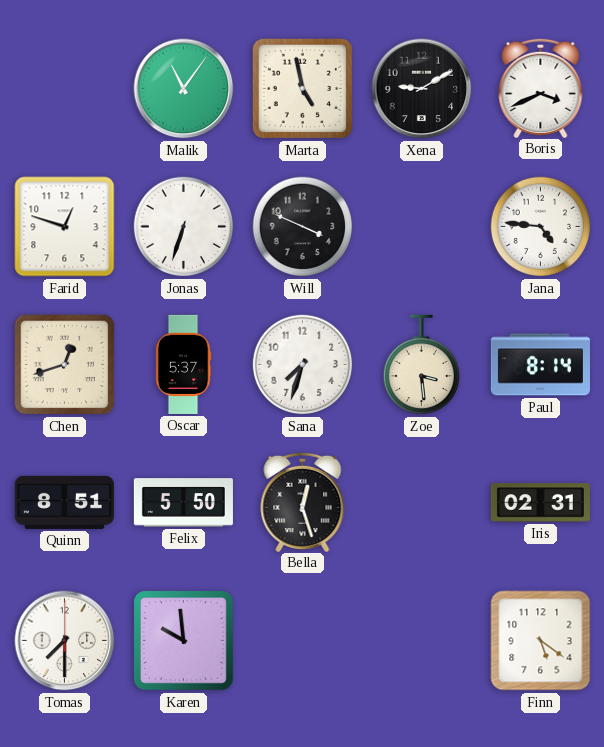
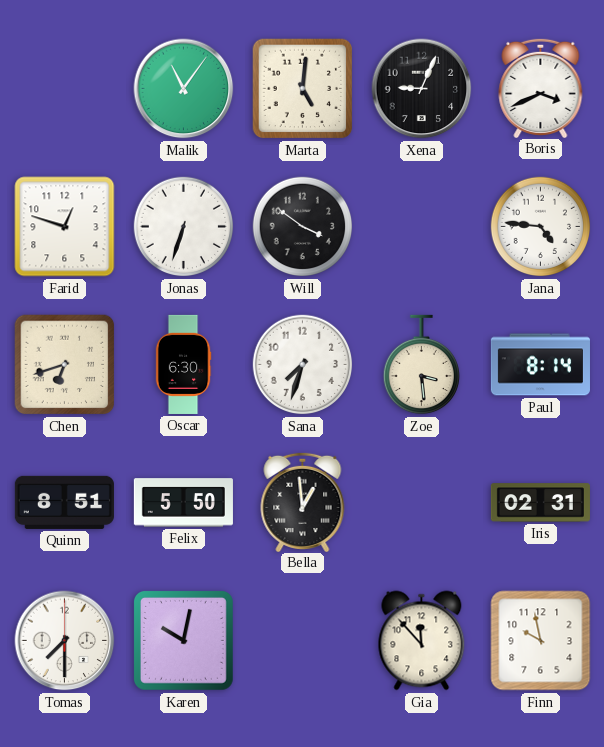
Marta: 4:58 -> 5:01 (303, 89)
Xena: 9:10 -> 9:04 (422, 89)
Will: 3:49 -> 3:51 (303, 227)
Chen: 12:42 -> 6:42 (65, 365)
Oscar: 5:37 -> 6:30 (183, 364)
Bella: 12:27 -> 12:59 (303, 501)
Karen: 9:59 -> 10:02 (183, 640)
Gia: none -> 11:53 (422, 641)
Finn: 5:21 -> 9:58 (541, 641)
